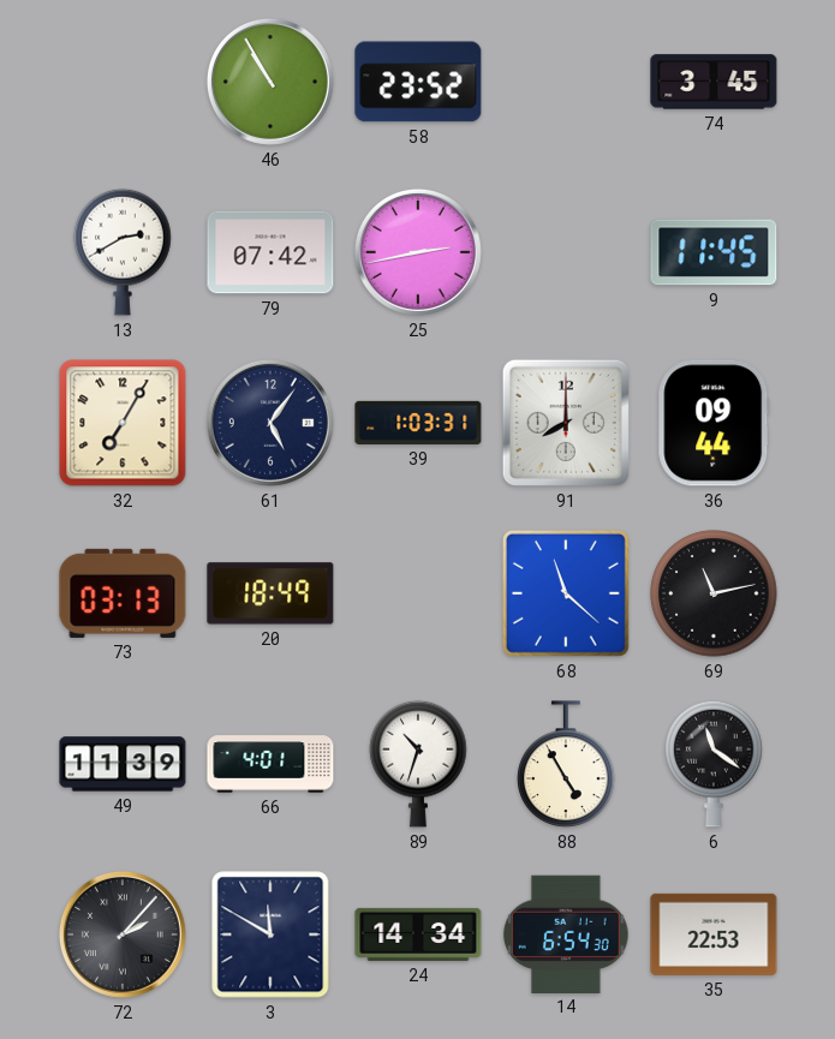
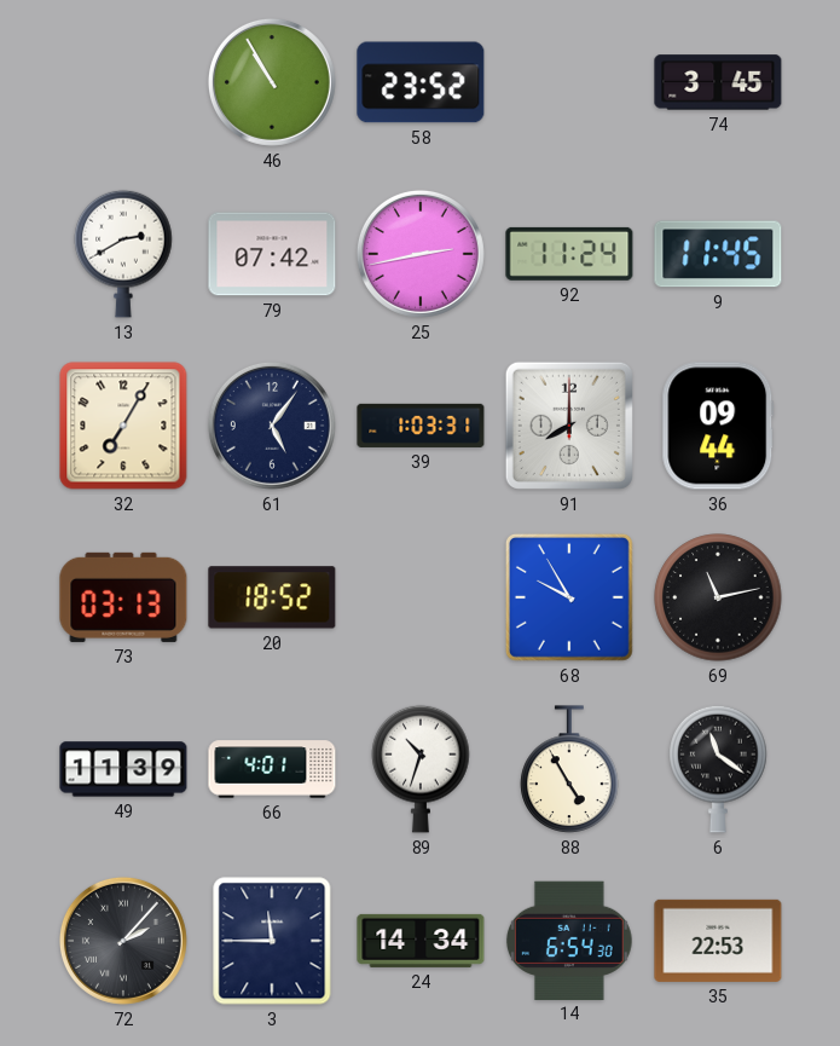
92: none -> 11:24 (569, 254)
20: 18:49 -> 18:52 (272, 597)
68: 11:22 -> 9:55 (569, 597)
3: 11:50 -> 11:45 (272, 941)
